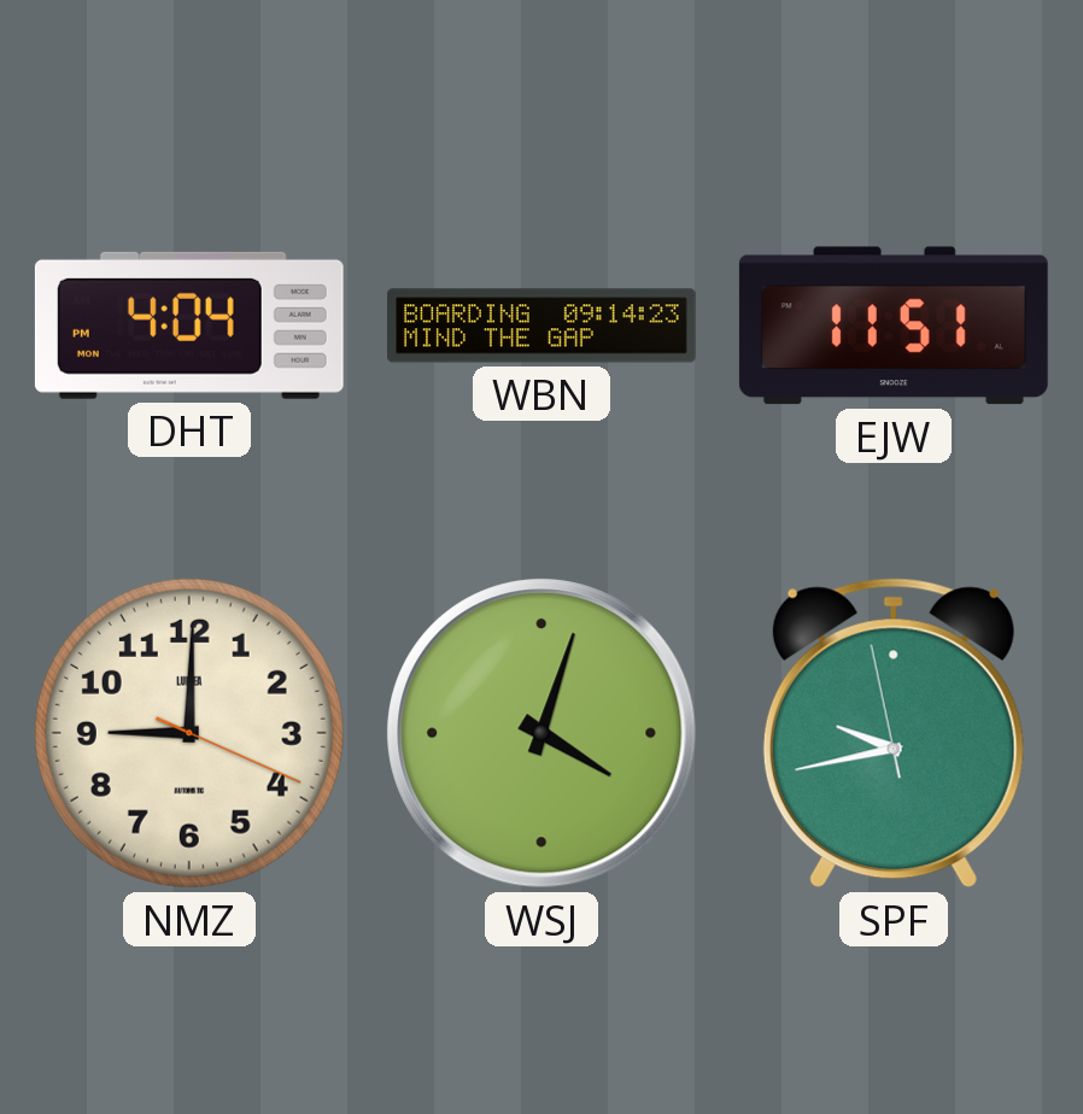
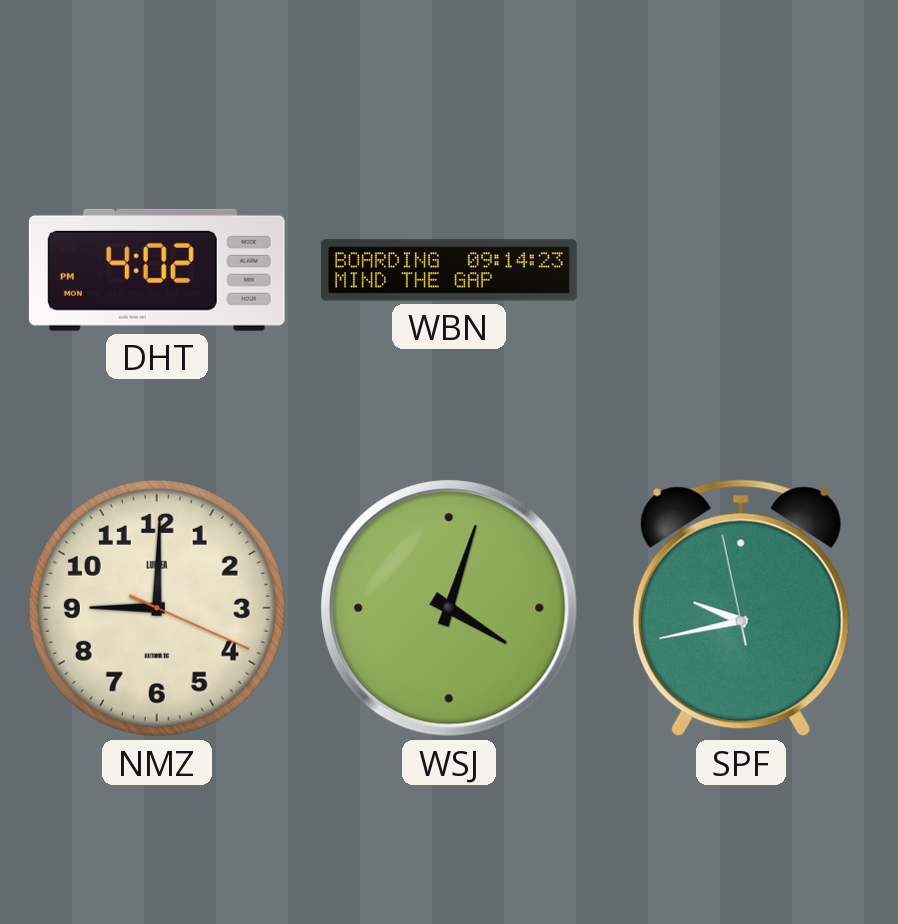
DHT: 4:04 -> 4:02 (157, 270)
EJW: 11:51 -> none (894, 326)
